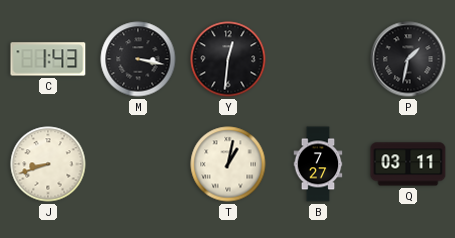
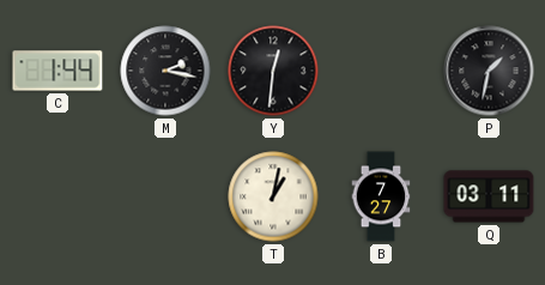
C: 1:43 -> 1:44 (57, 71)
M: 3:17 -> 2:17 (165, 71)
J: 8:42 -> none (48, 164)
